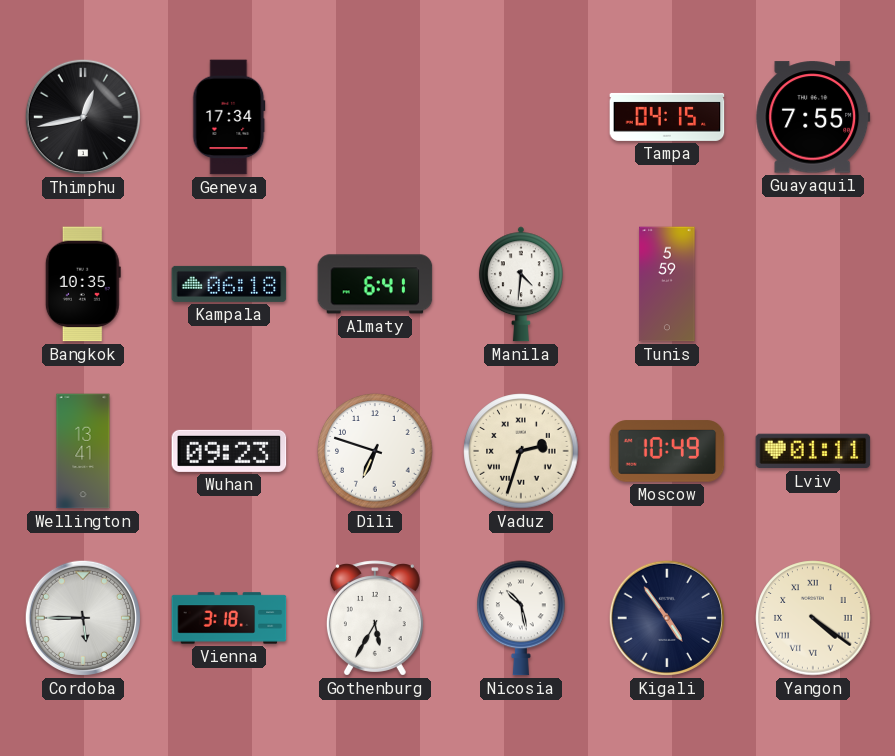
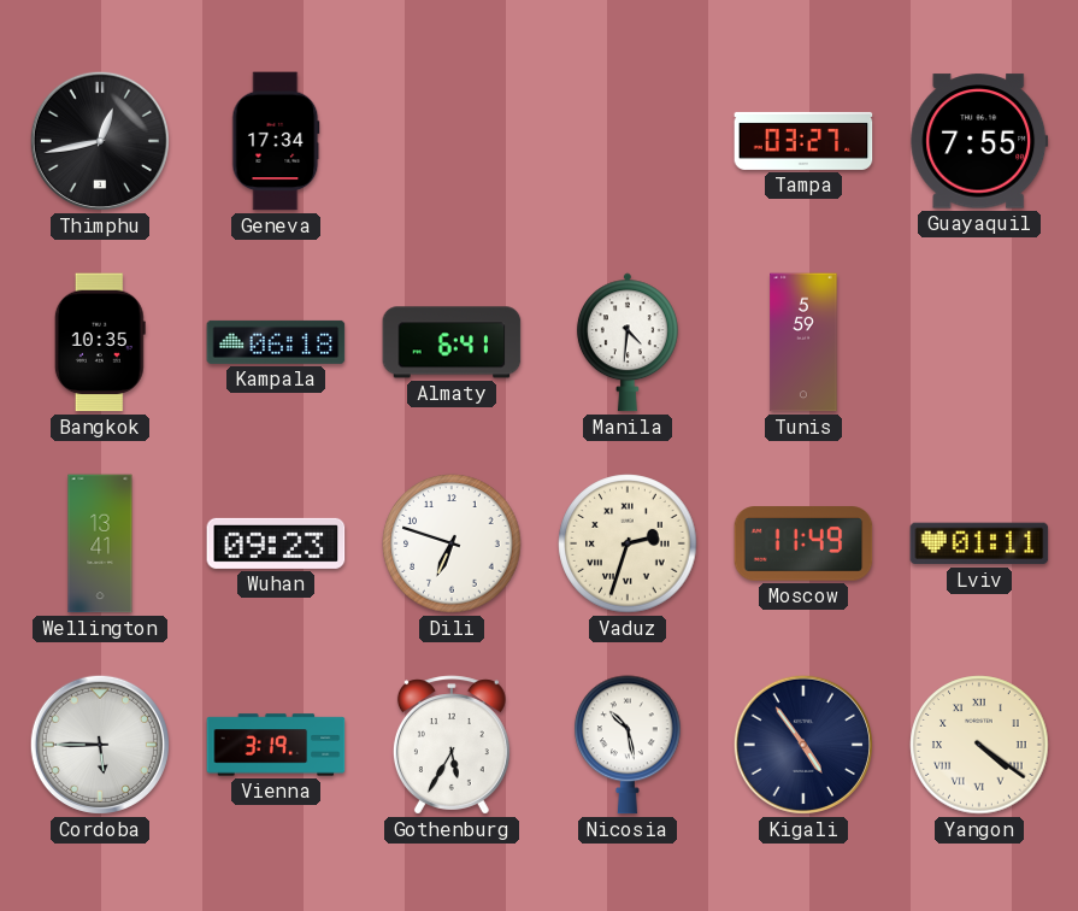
Tampa: 04:15 -> 03:27 (803, 141)
Moscow: 10:49 -> 11:49 (803, 543)
Vienna: 3:18 -> 3:19 (276, 745)
